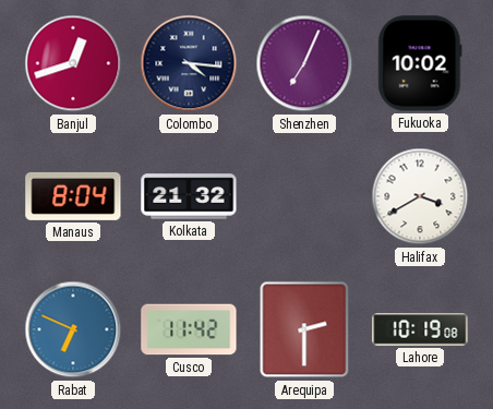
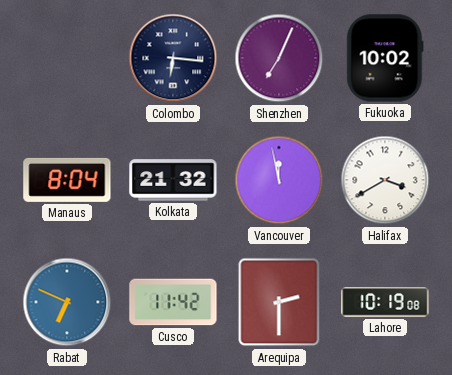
Banjul: 12:42 -> none (73, 63)
Colombo: 4:16 -> 6:16 (173, 58)
Vancouver: none -> 11:58 (279, 180)
